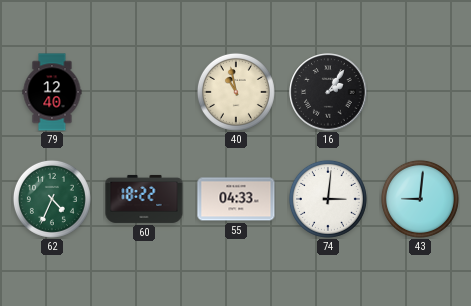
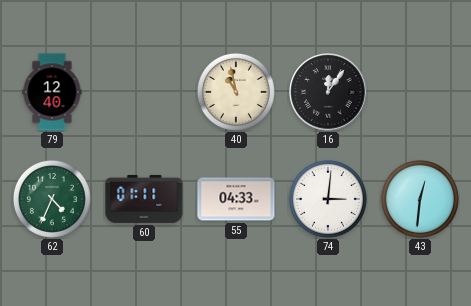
16: 2:06 -> 12:06 (328, 92)
60: 18:22 -> 01:11 (144, 199)
43: 9:01 -> 12:31 (420, 199)
